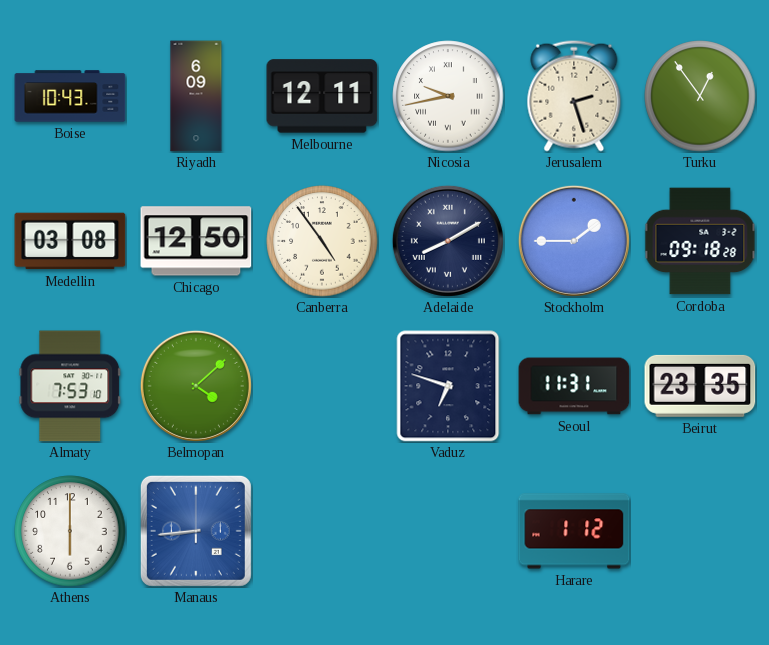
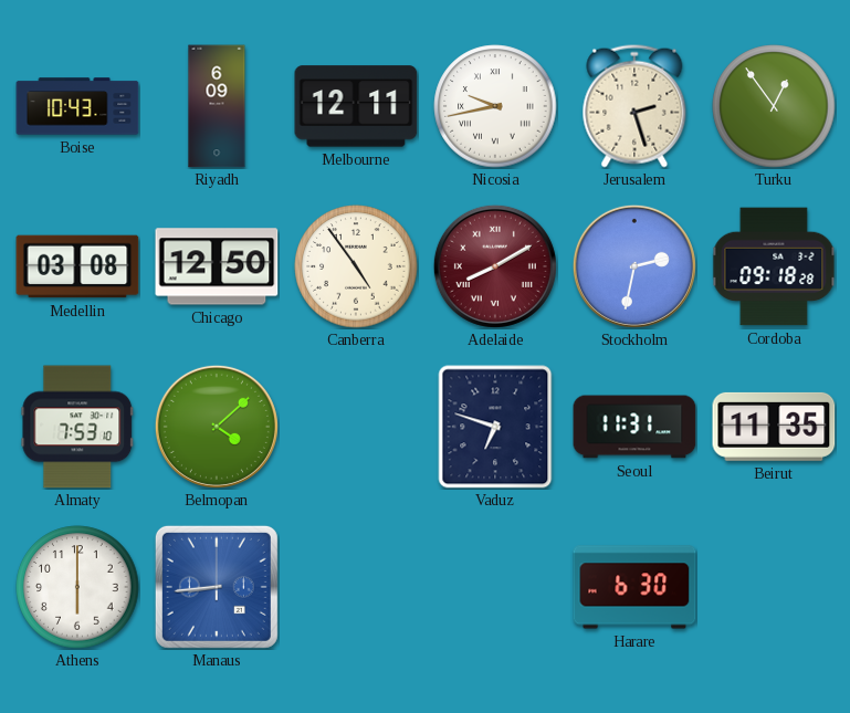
Adelaide dial: navy -> burgundy (495, 266)
Stockholm: 1:45 -> 2:32 (634, 266)
Beirut: 23:35 -> 11:35 (774, 427)
Harare: 1:12 -> 6:30 (634, 587)
